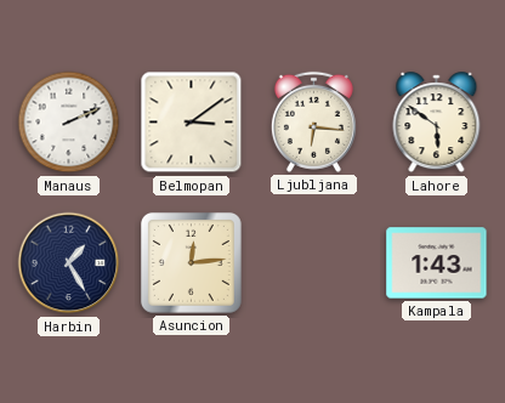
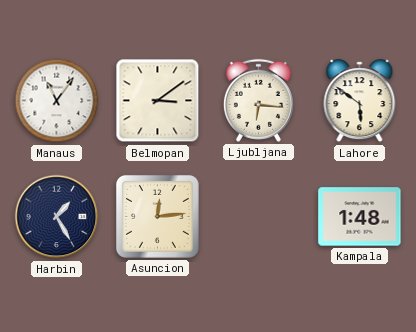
Manaus: 2:11 -> 11:06 (57, 101)
Kampala: 1:43 -> 1:48 (360, 217)
